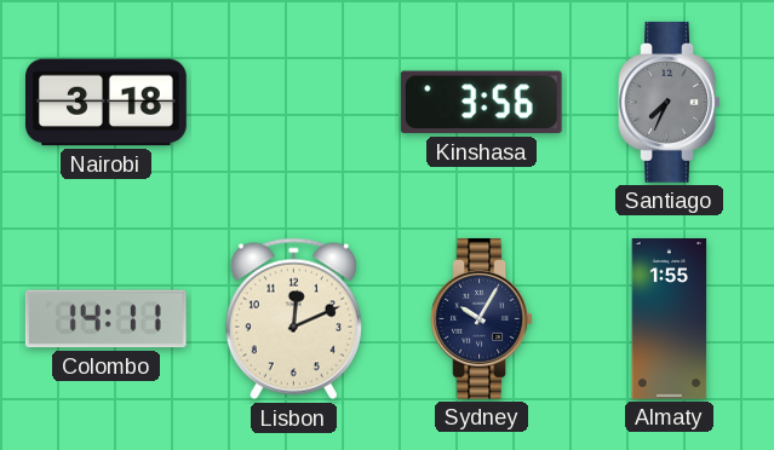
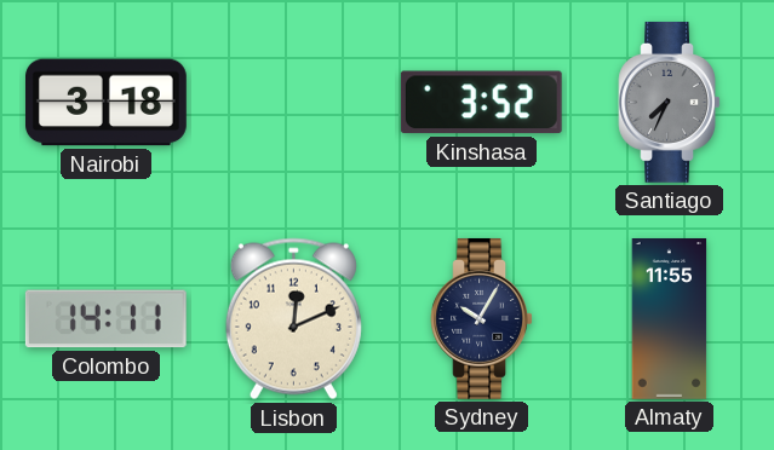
Kinshasa: 3:56 -> 3:52 (481, 103)
Almaty: 1:55 -> 11:55 (670, 319)
